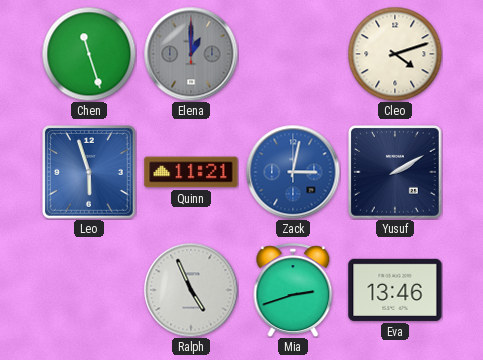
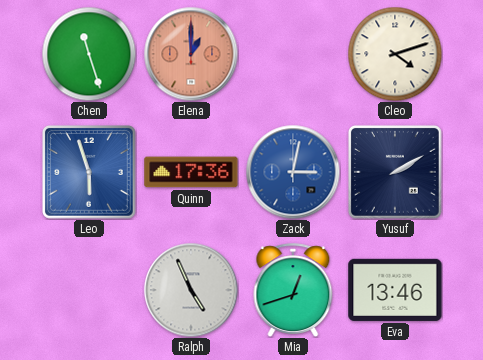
Elena dial: grey -> salmon (191, 54)
Quinn: 11:21 -> 17:36 (191, 172)
Mia: 2:42 -> 12:42 (293, 290)
